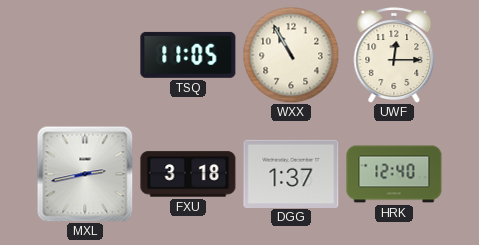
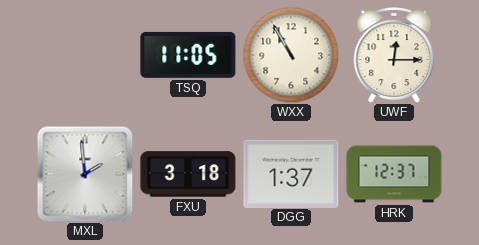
MXL: 2:43 -> 1:59 (85, 174)
HRK: 12:40 -> 12:37 (394, 174)
